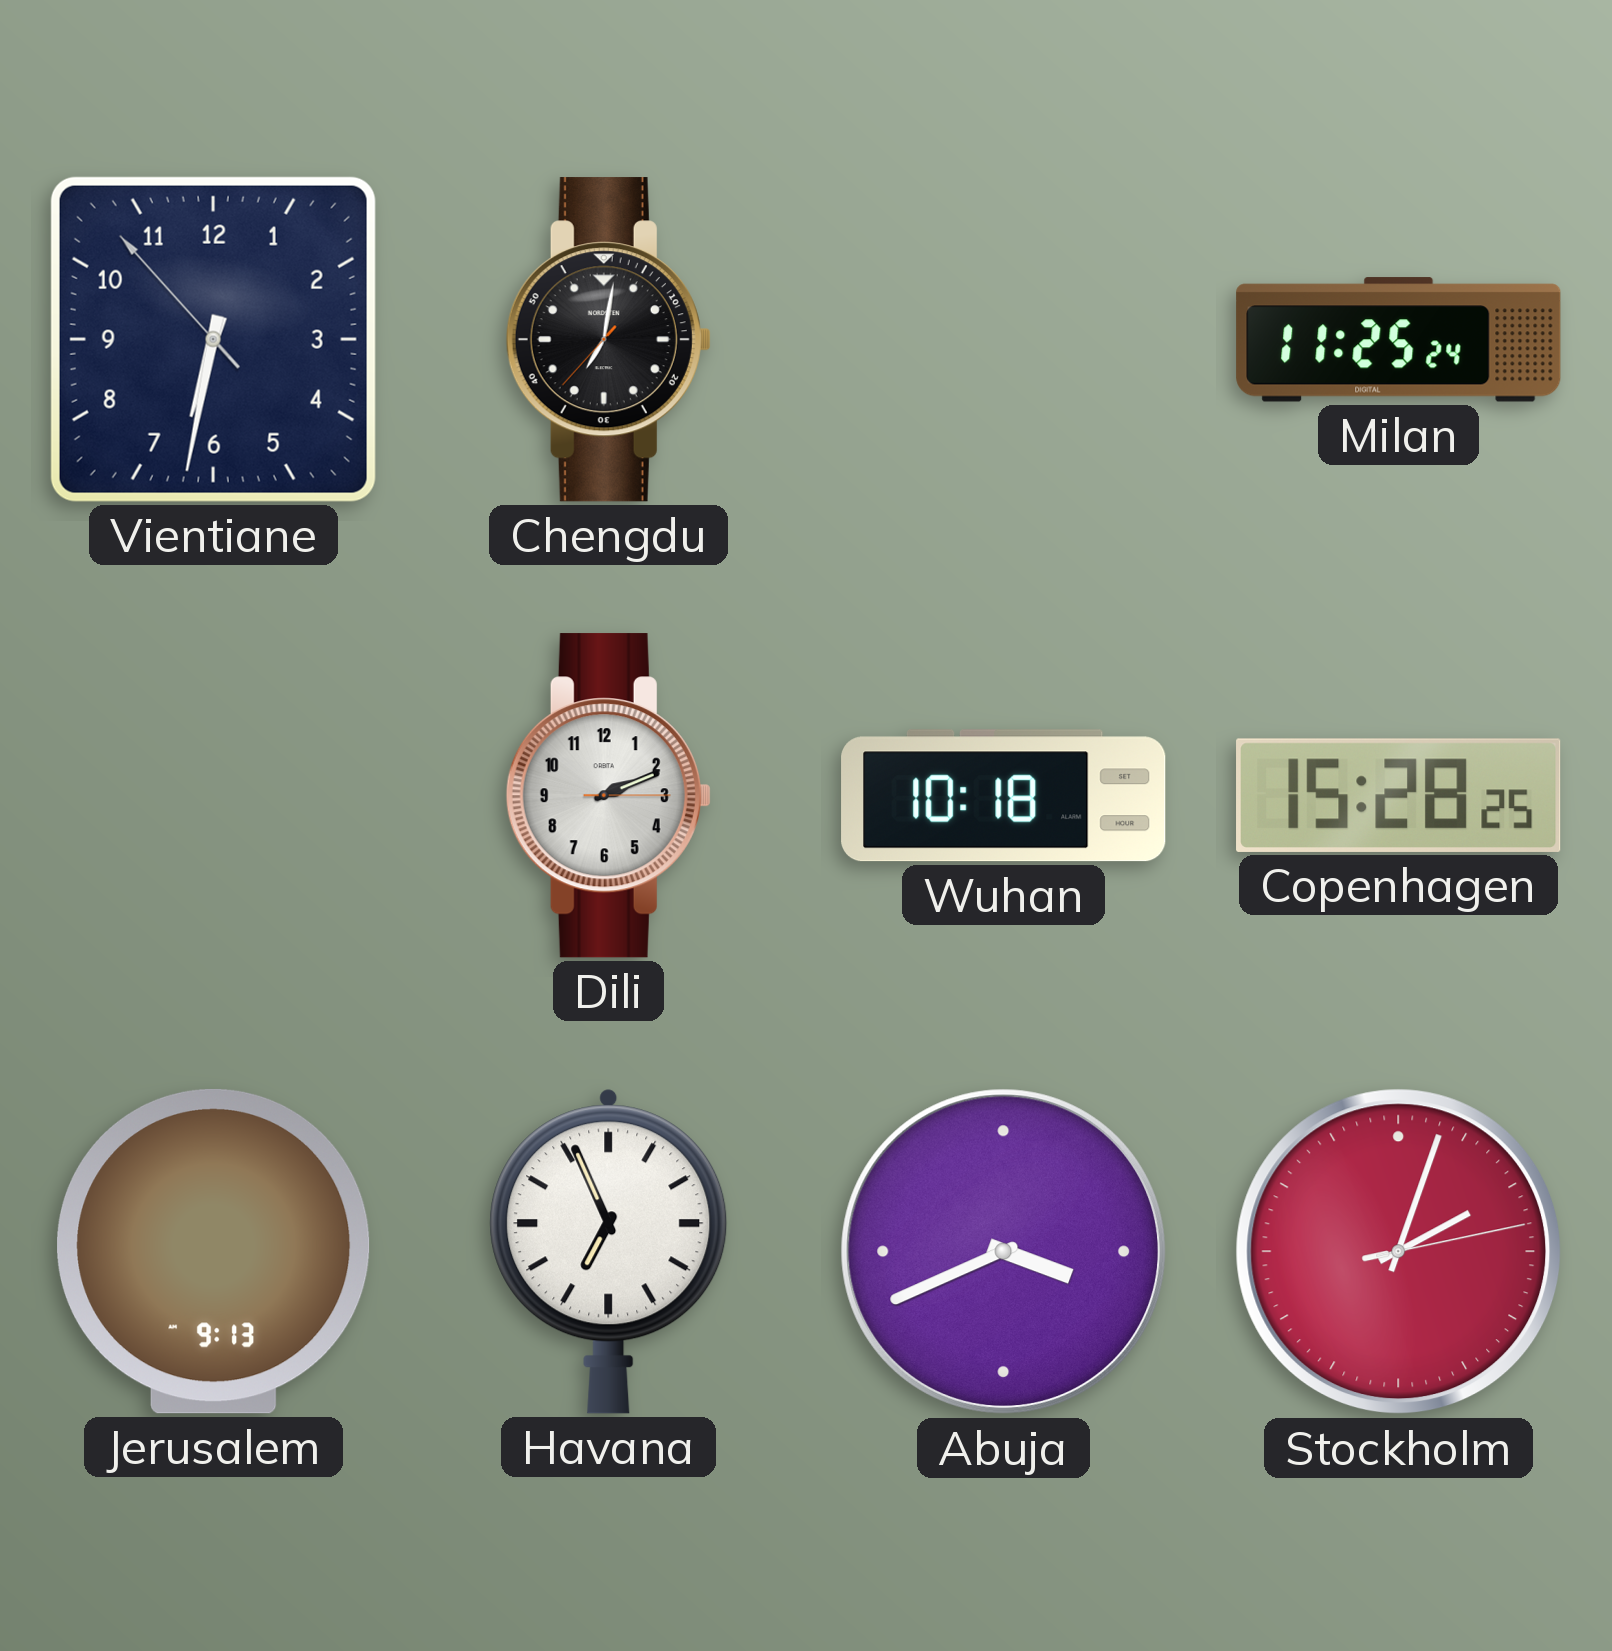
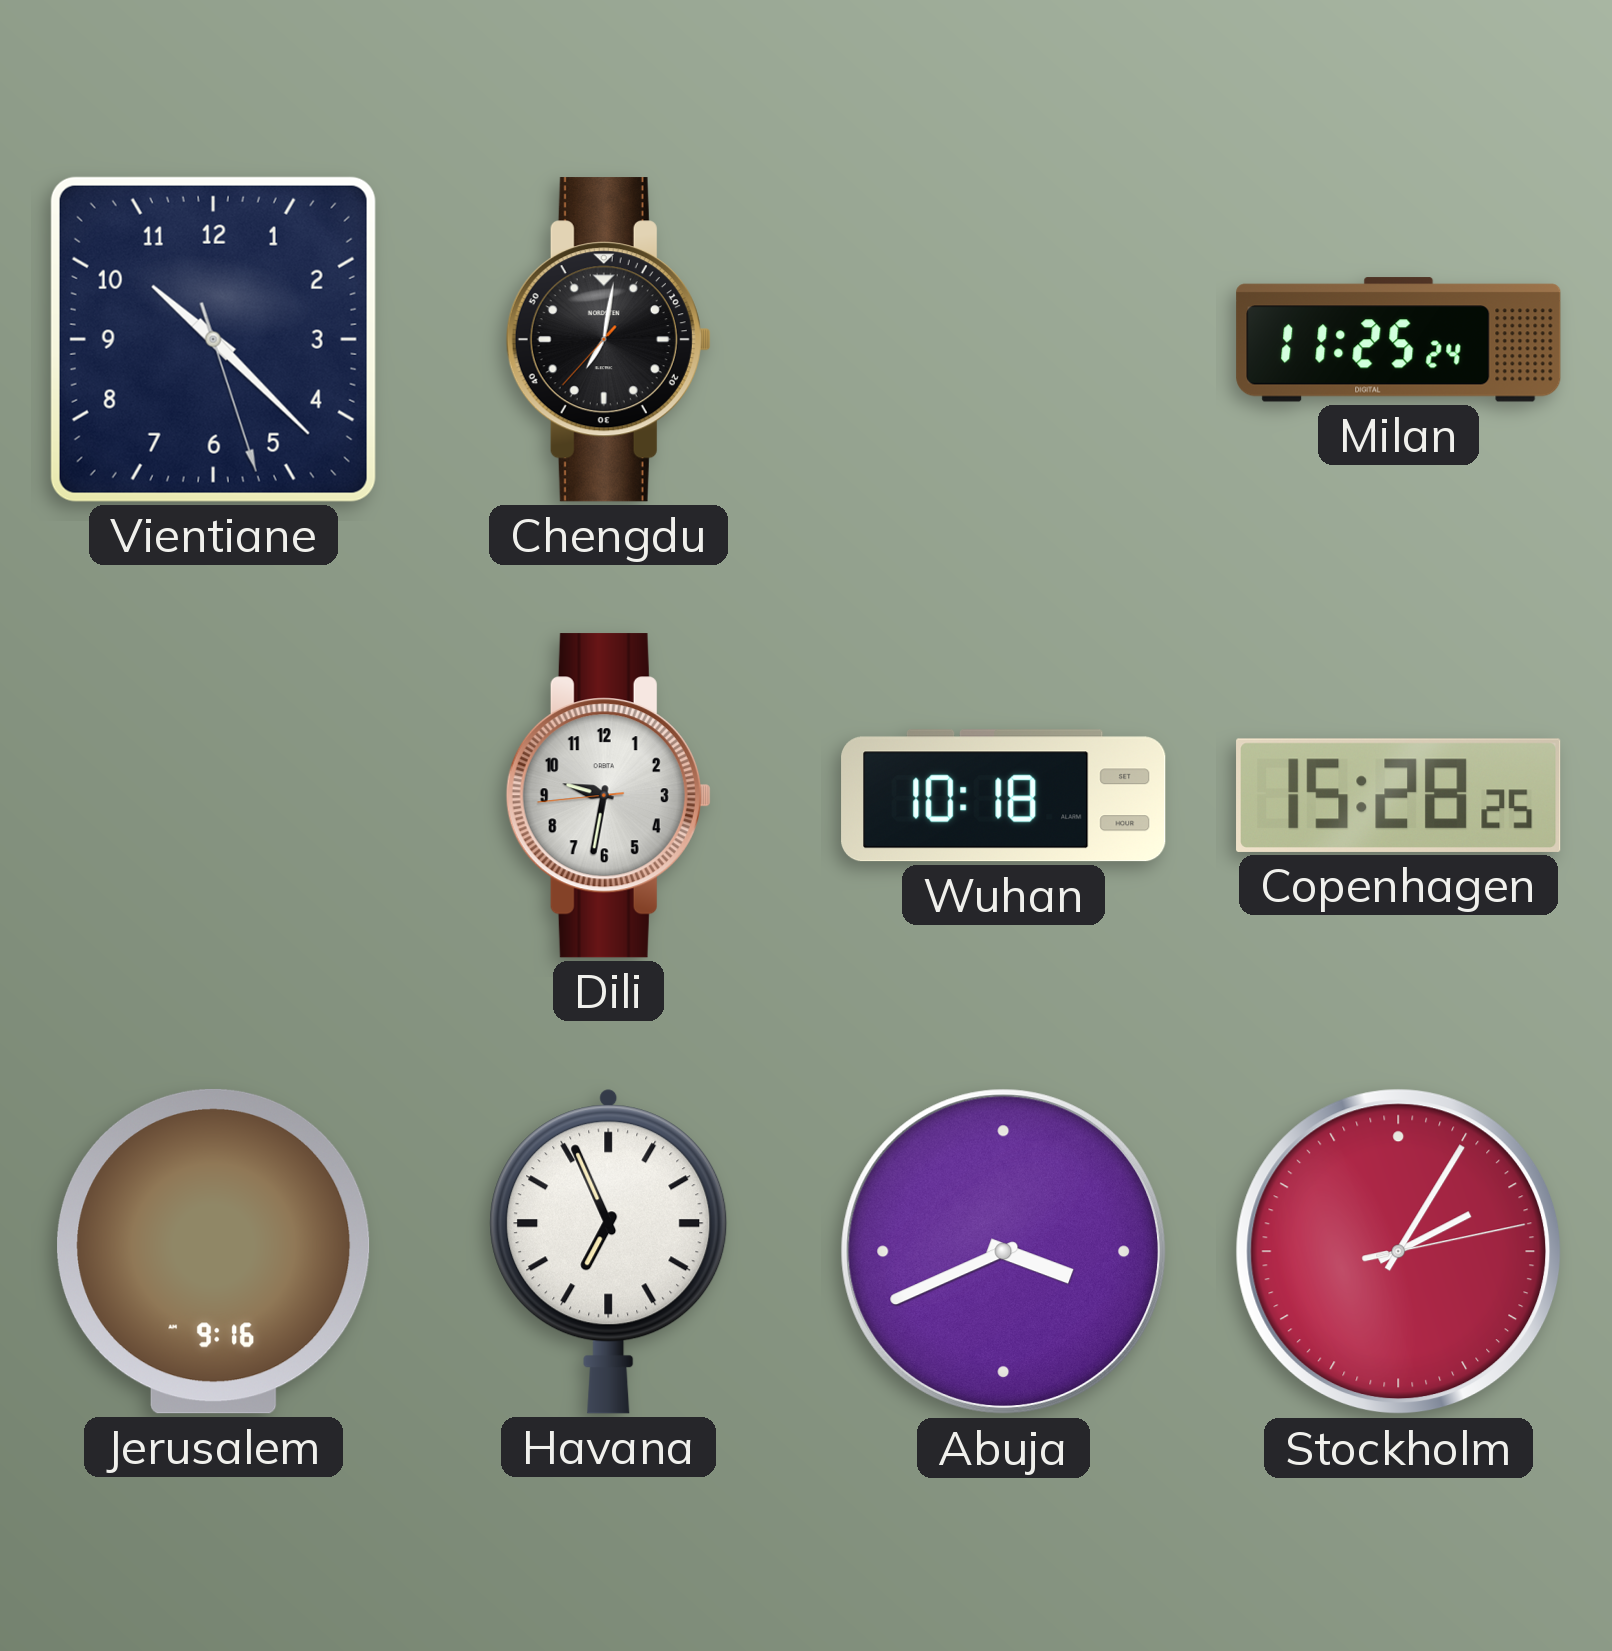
Vientiane: 6:31 -> 10:22 (213, 339)
Dili: 2:11 -> 9:31 (608, 796)
Jerusalem: 9:13 -> 9:16 (214, 1251)
Stockholm: 2:03 -> 2:05 (1399, 1252)
